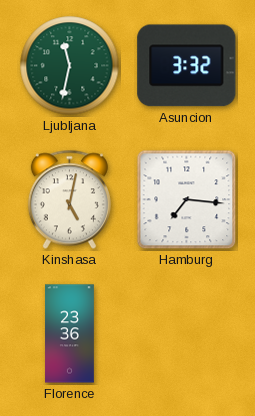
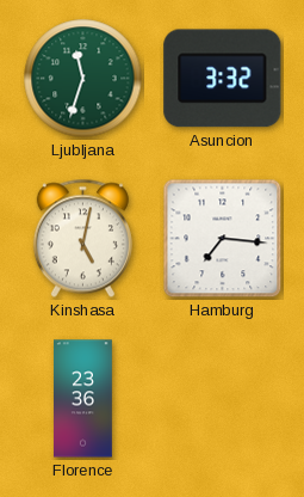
Ljubljana: 11:32 -> 11:33 (83, 79)
